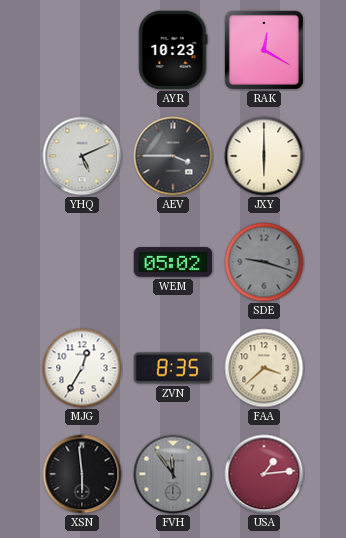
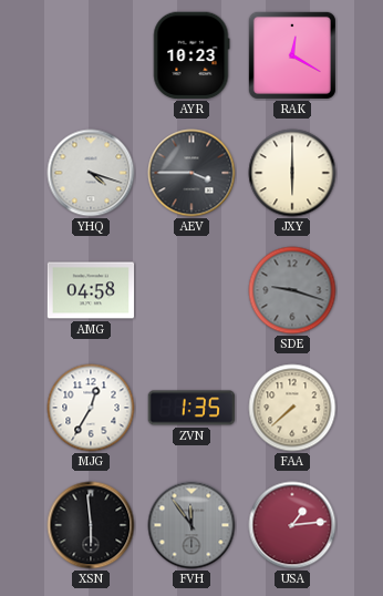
YHQ: 5:11 -> 4:18 (91, 173)
AMG: none -> 04:58 (91, 290)
WEM: 05:02 -> none (173, 262)
ZVN: 8:35 -> 1:35 (191, 408)
FAA: 3:38 -> 7:38 (292, 408)
